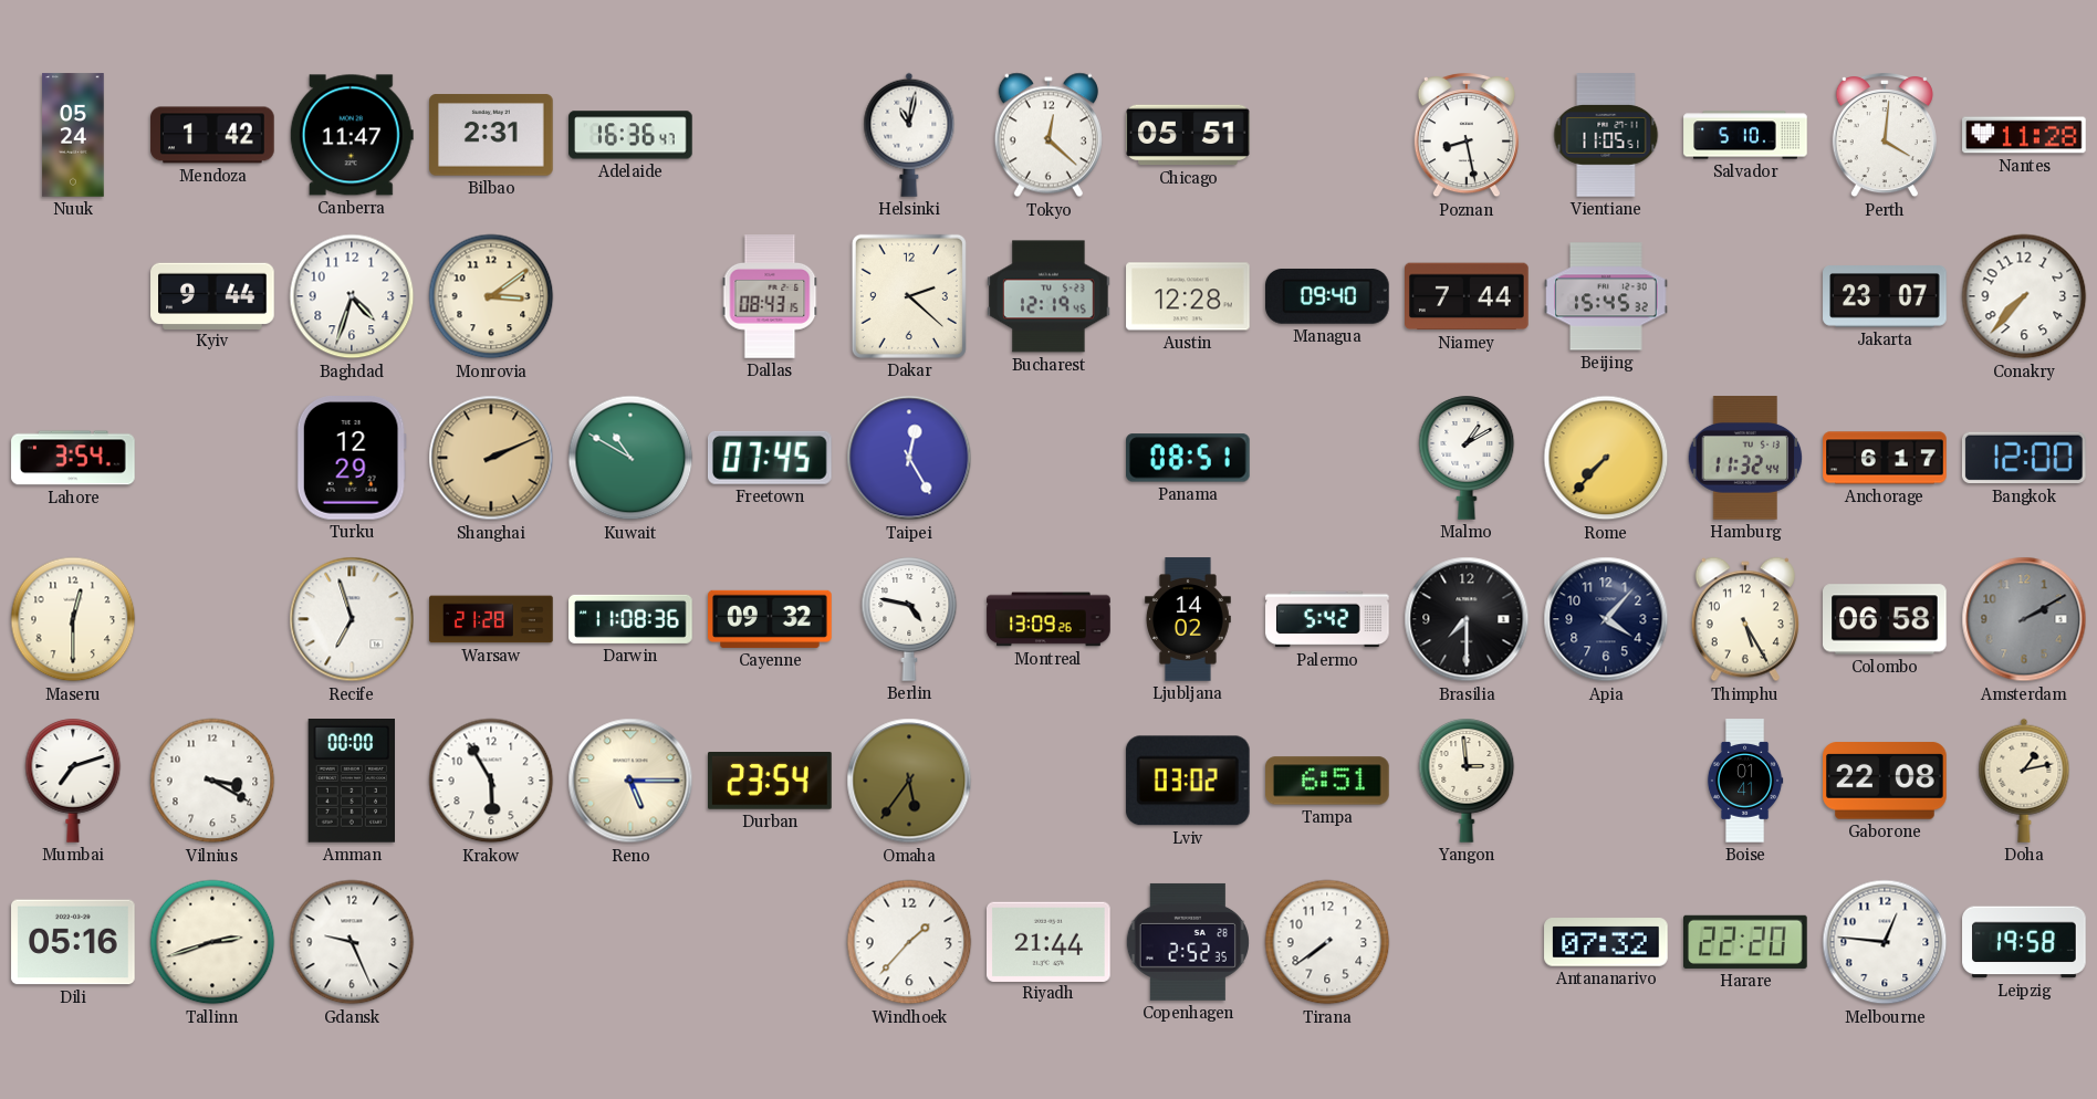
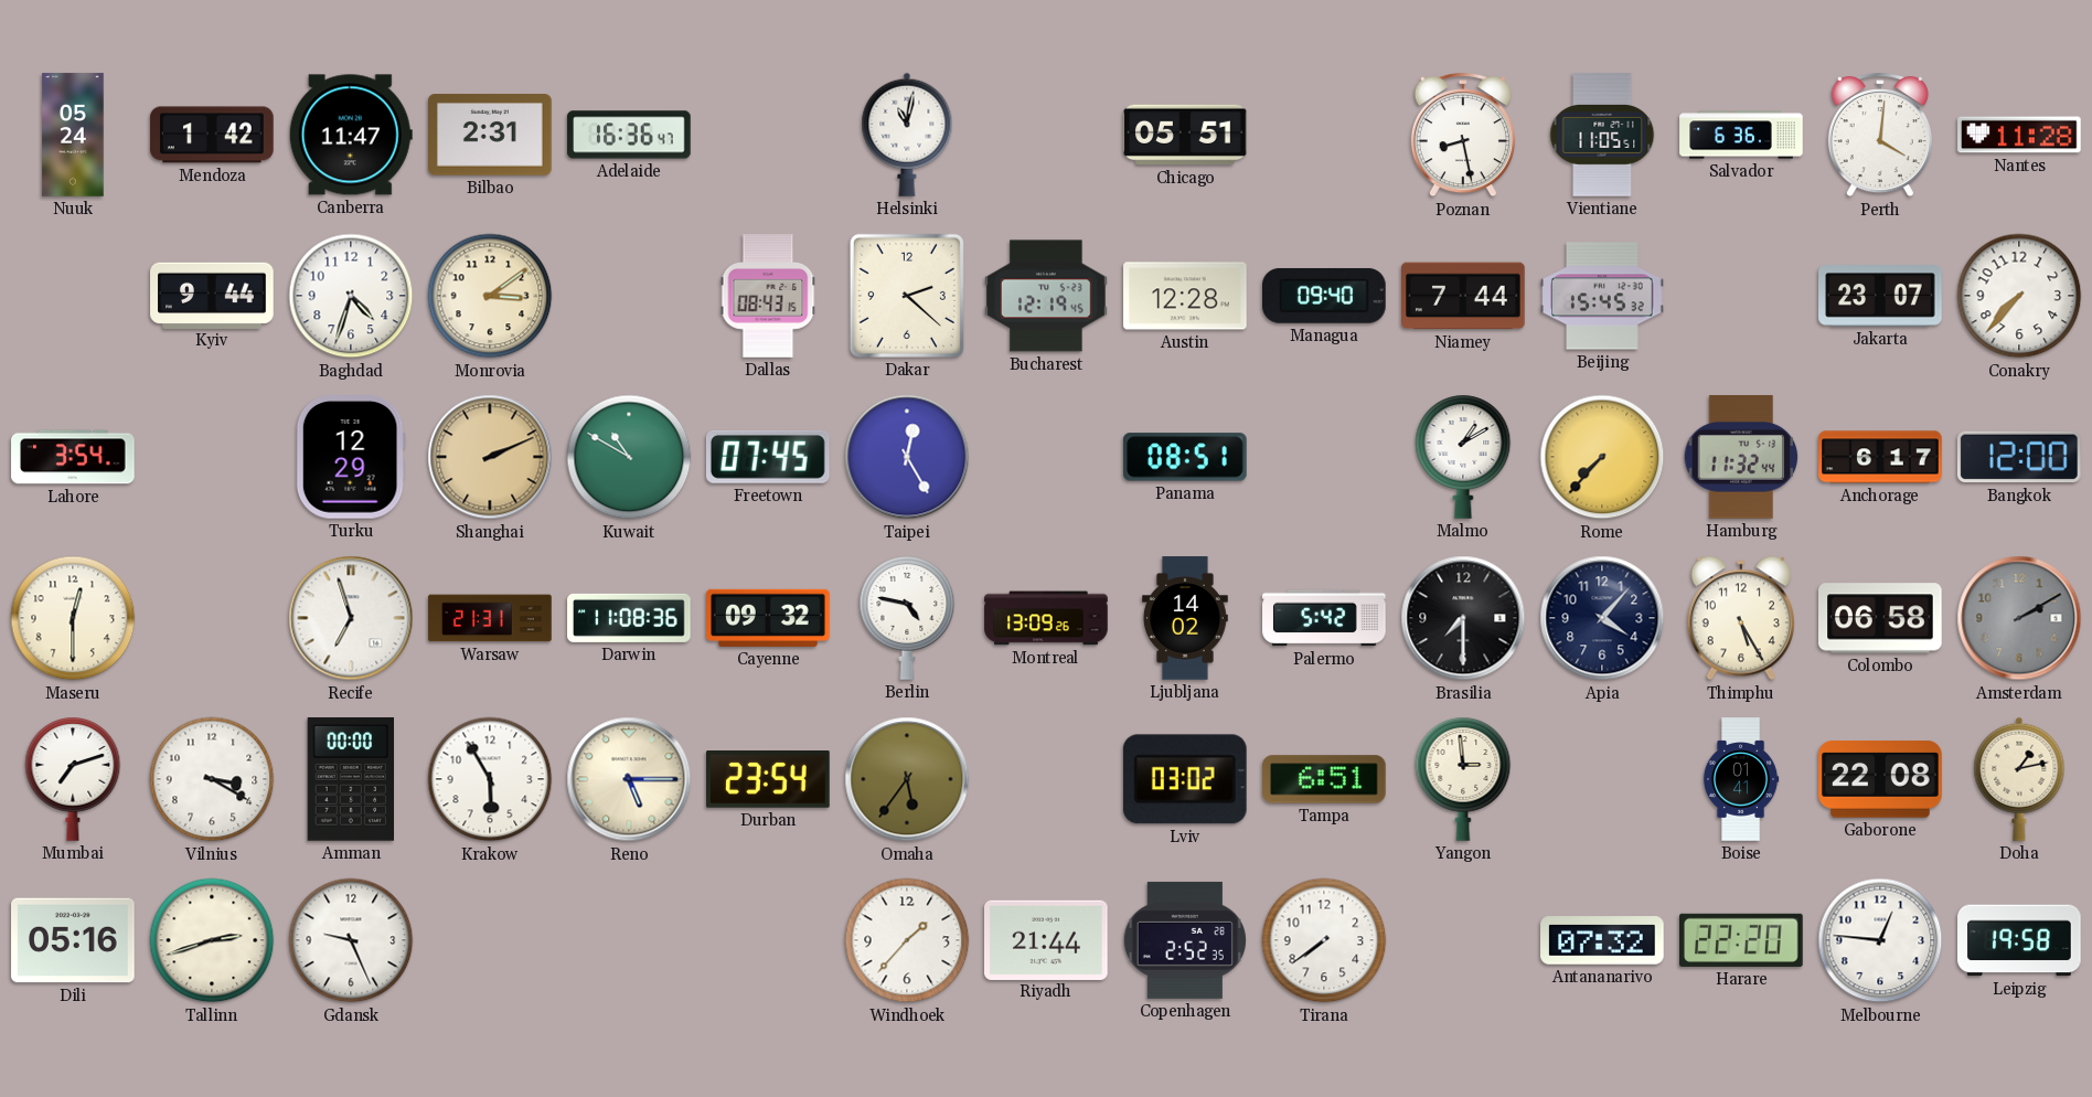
Tokyo: 12:22 -> none (1048, 135)
Salvador: 5:10 -> 6:36 (1741, 135)
Warsaw: 21:28 -> 21:31 (490, 618)
